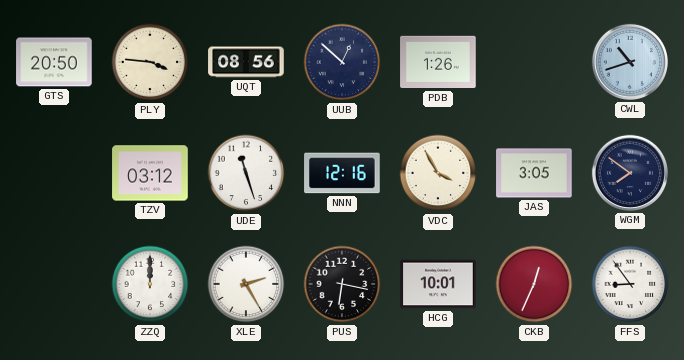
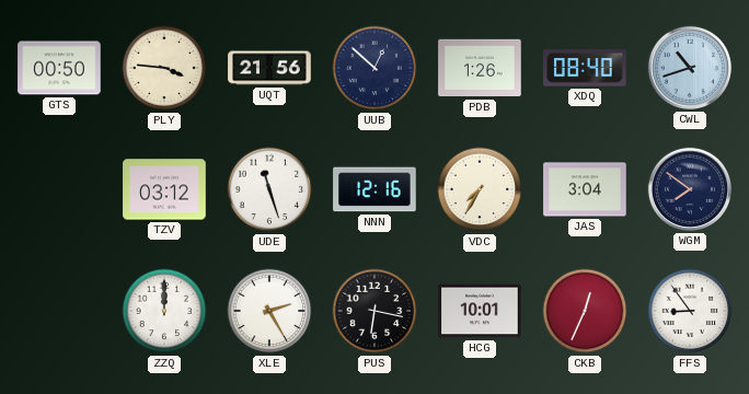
GTS: 20:50 -> 00:50 (59, 68)
UQT: 08:56 -> 21:56 (269, 68)
XDQ: none -> 08:40 (585, 68)
VDC: 3:55 -> 7:35 (480, 189)
JAS: 3:05 -> 3:04 (585, 189)
